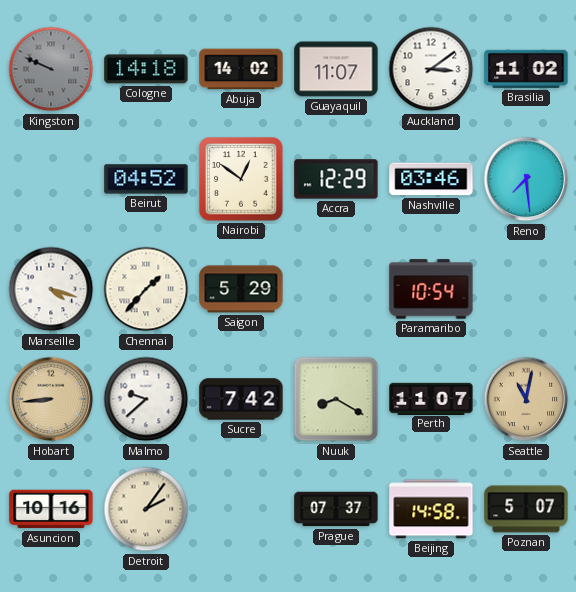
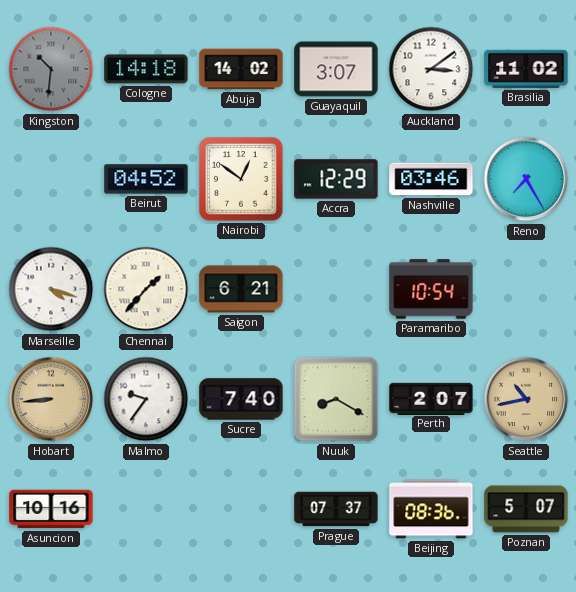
Kingston: 9:49 -> 10:31 (51, 69)
Guayaquil: 11:07 -> 3:07 (336, 69)
Reno: 7:29 -> 7:25 (526, 179)
Saigon: 5:29 -> 6:21 (241, 289)
Malmo: 9:38 -> 9:36 (146, 399)
Sucre: 7:42 -> 7:40 (241, 399)
Perth: 11:07 -> 2:07 (431, 398)
Seattle: 11:02 -> 10:43 (526, 399)
Detroit: 2:06 -> none (146, 509)
Beijing: 14:58 -> 08:36 (431, 509)
